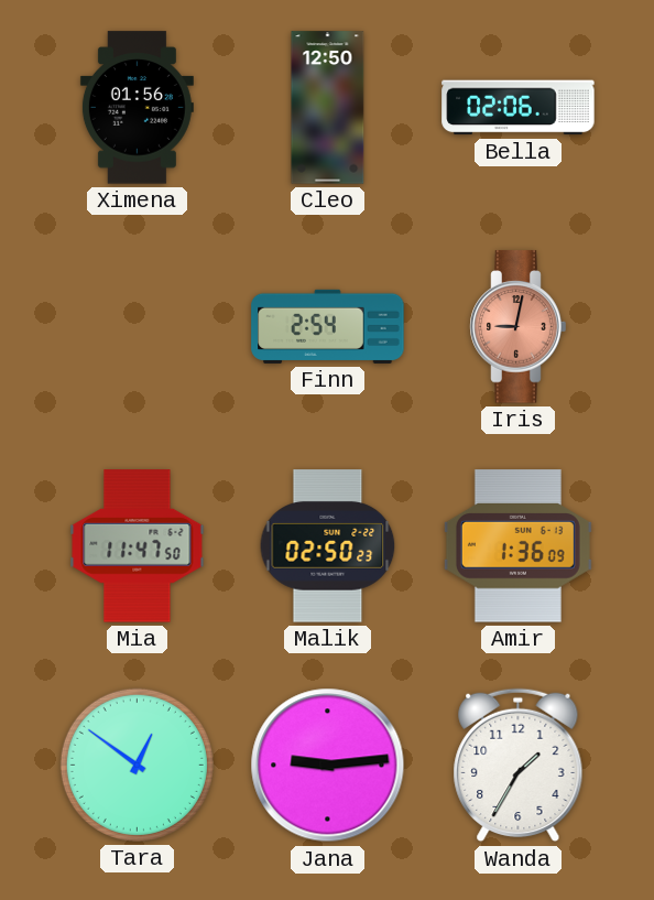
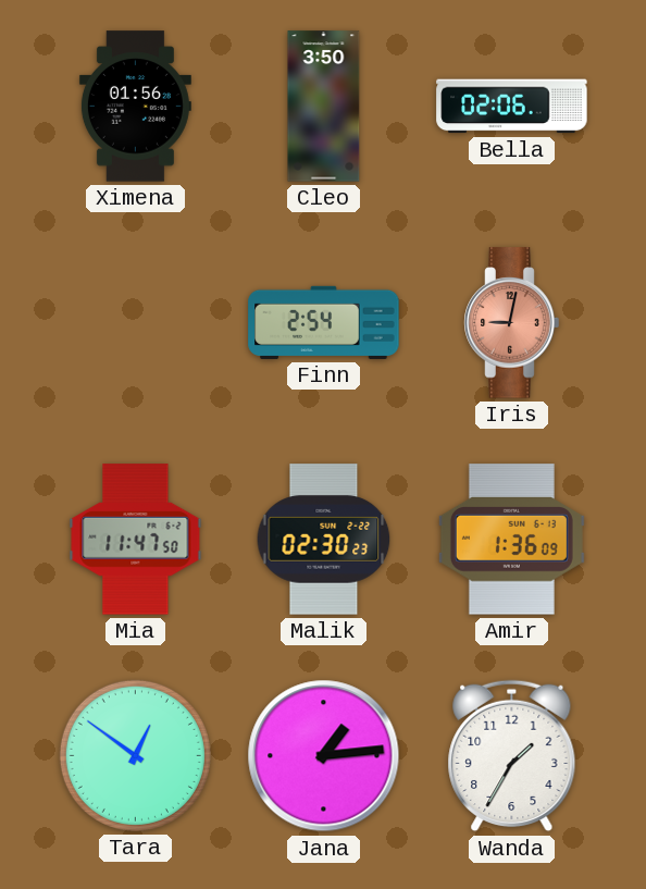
Cleo: 12:50 -> 3:50 (324, 107)
Malik: 02:50 -> 02:30 (324, 540)
Jana: 9:14 -> 1:14 (324, 756)
